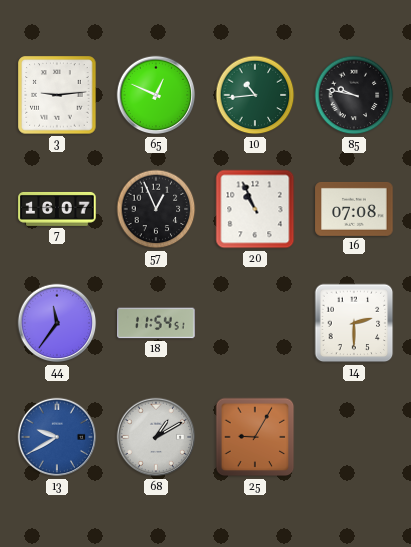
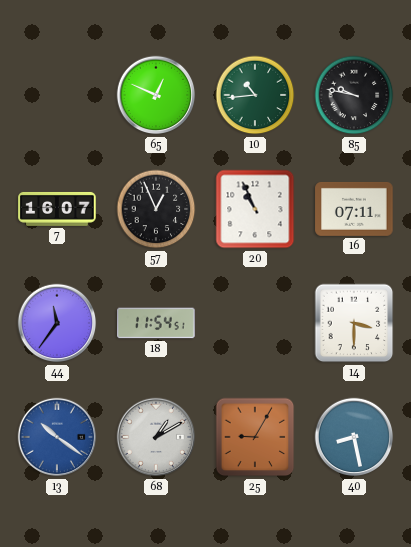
3: 9:14 -> none (57, 95)
16: 07:08 -> 07:11 (354, 209)
14: 2:30 -> 3:30 (354, 323)
13: 9:40 -> 10:21 (57, 437)
40: none -> 8:28 (354, 437)
